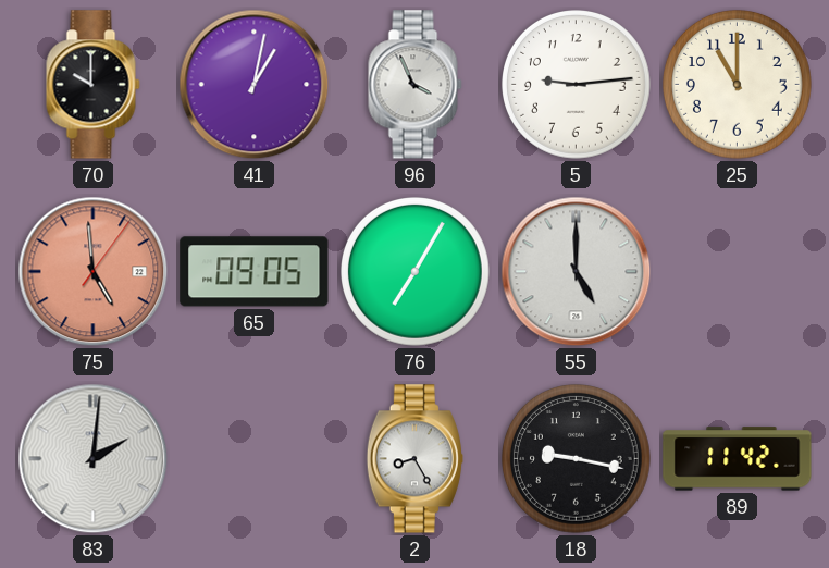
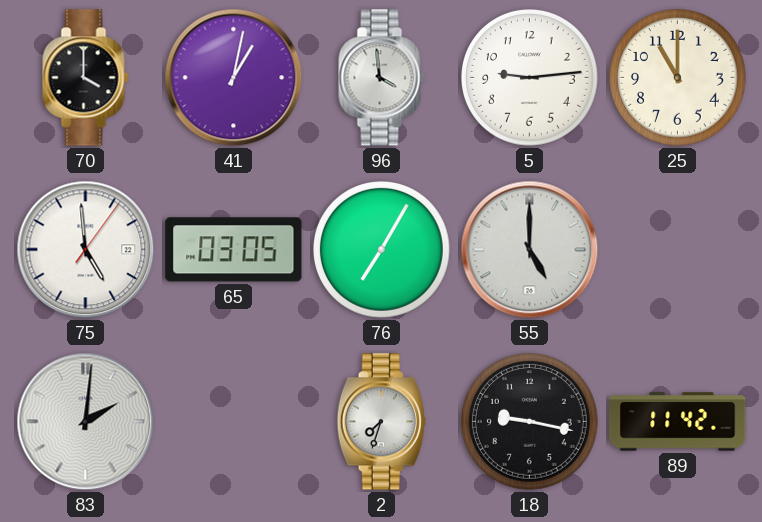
70: 10:00 -> 4:00 (86, 78)
96: 3:56 -> 3:59 (382, 78)
75 dial: salmon -> white (86, 250)
65: 09:05 -> 03:05 (234, 250)
2: 8:25 -> 7:33 (381, 422)
